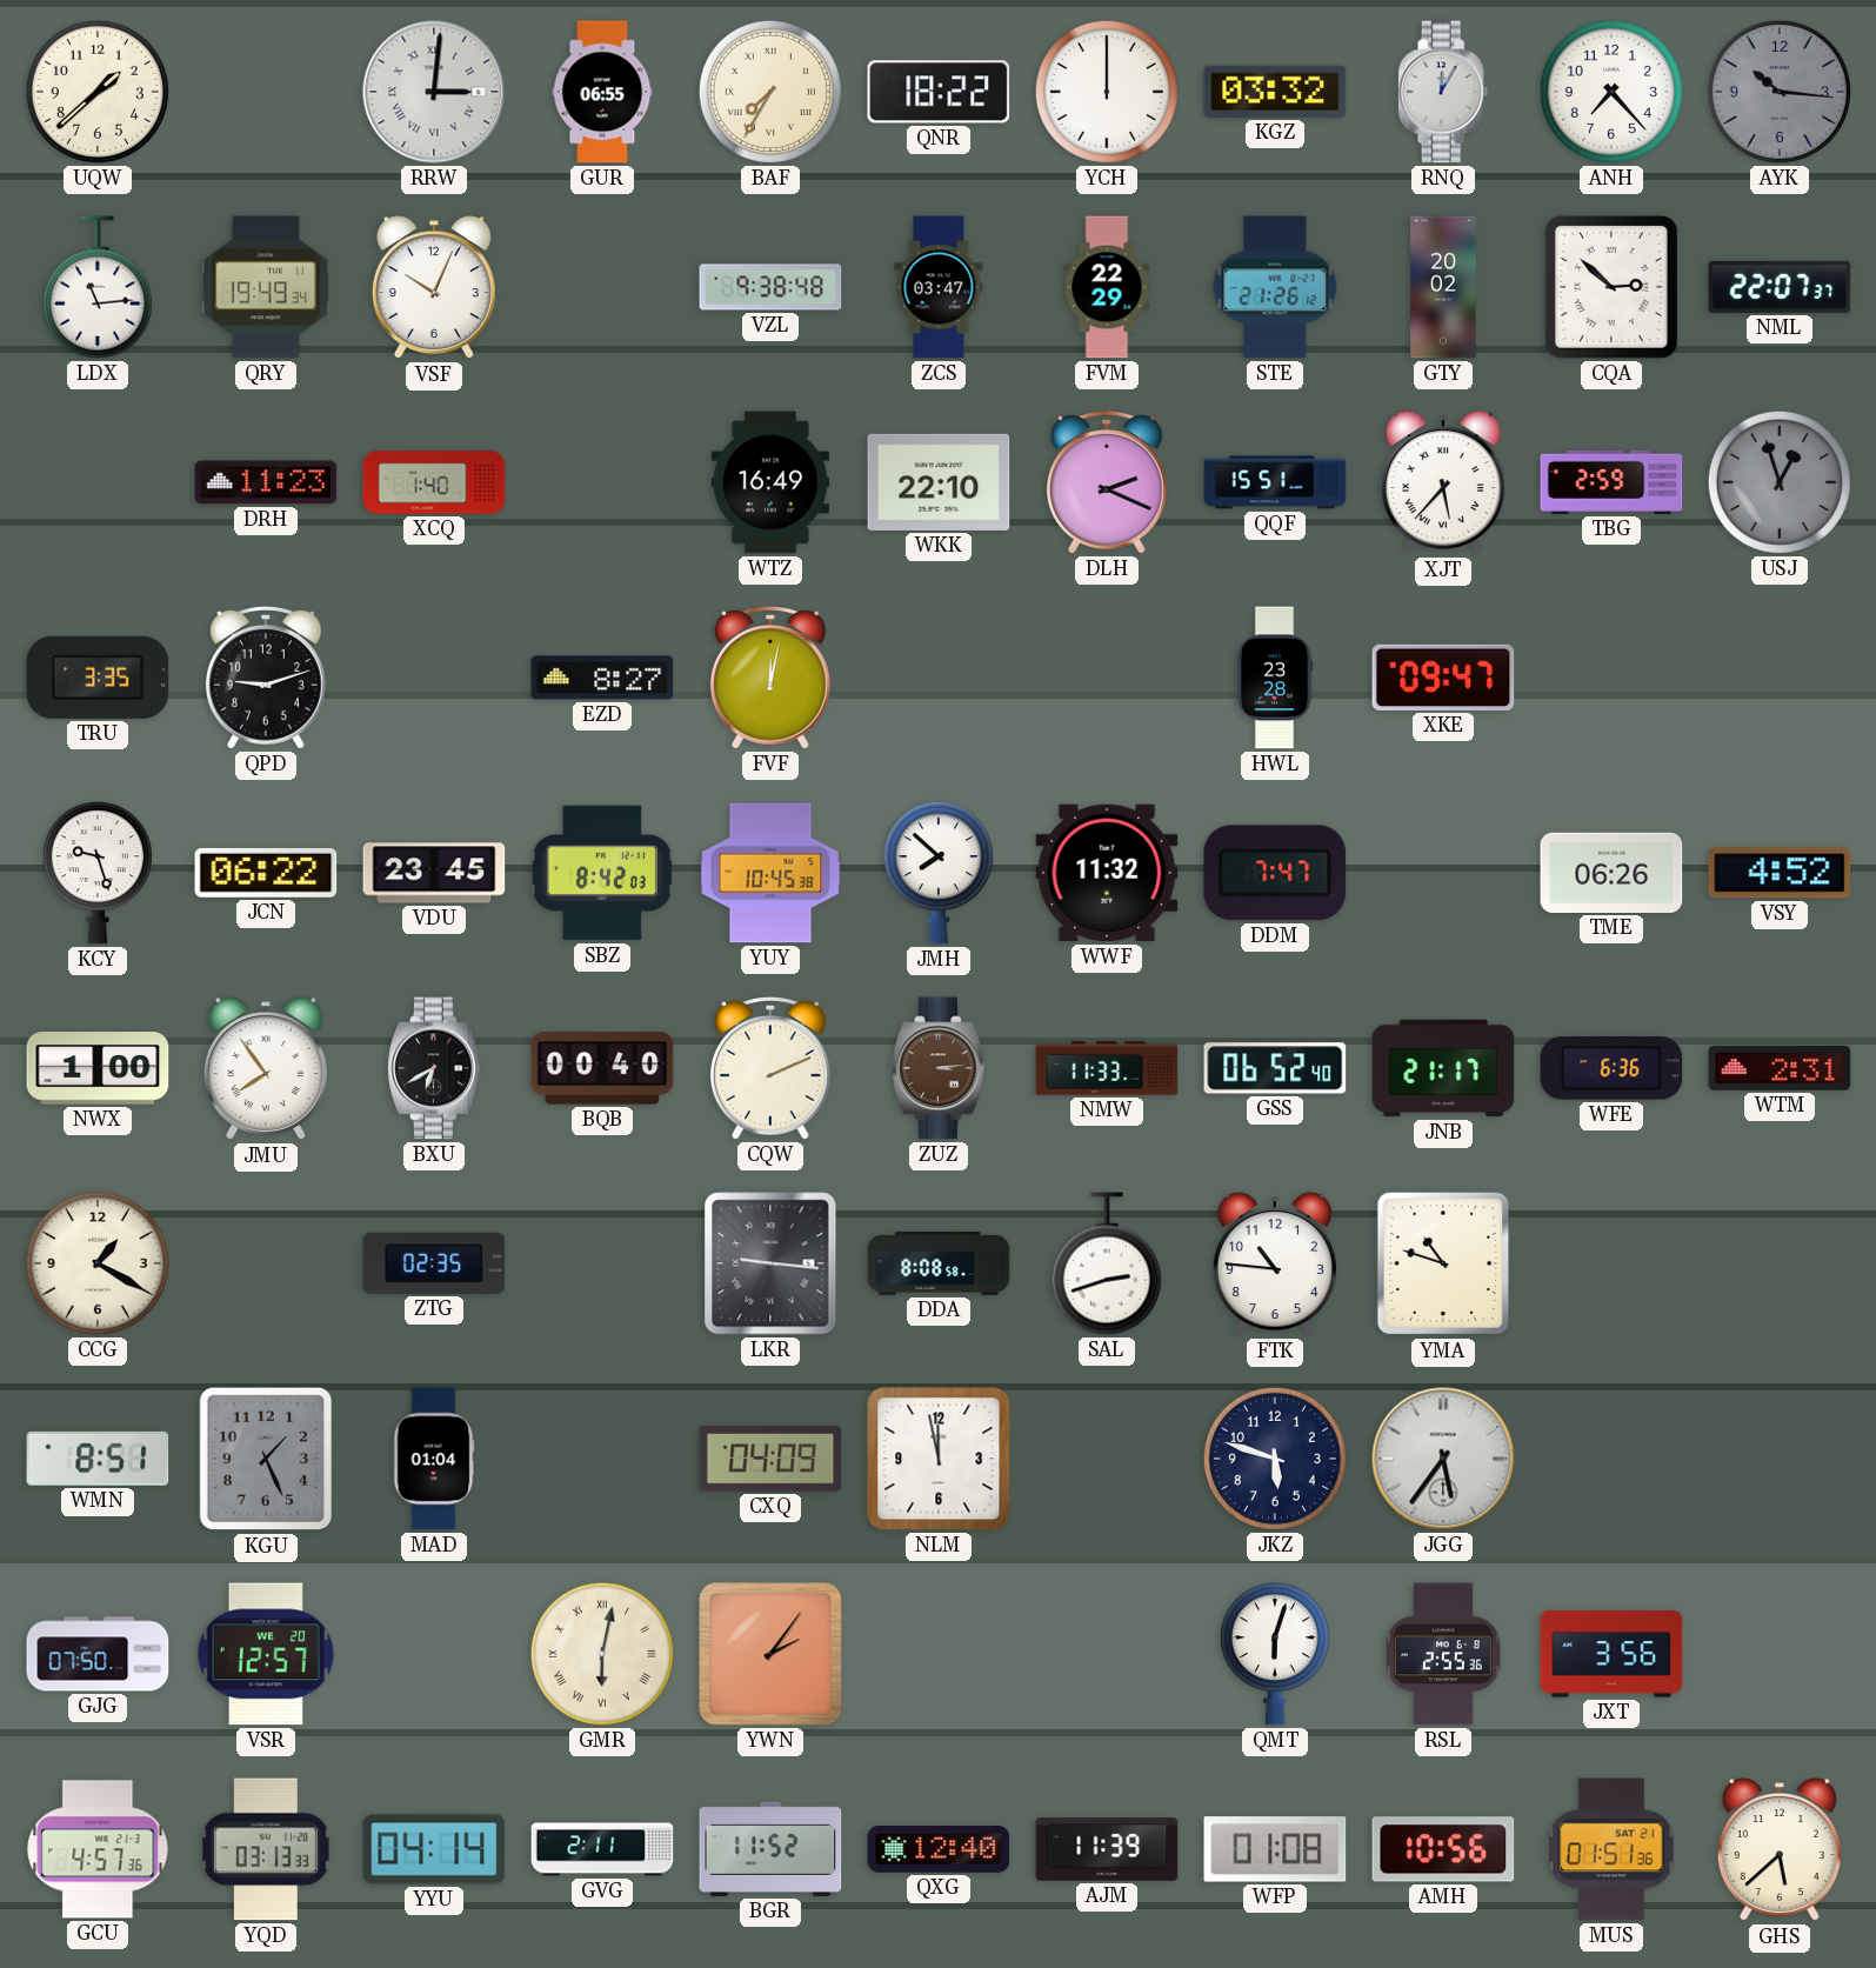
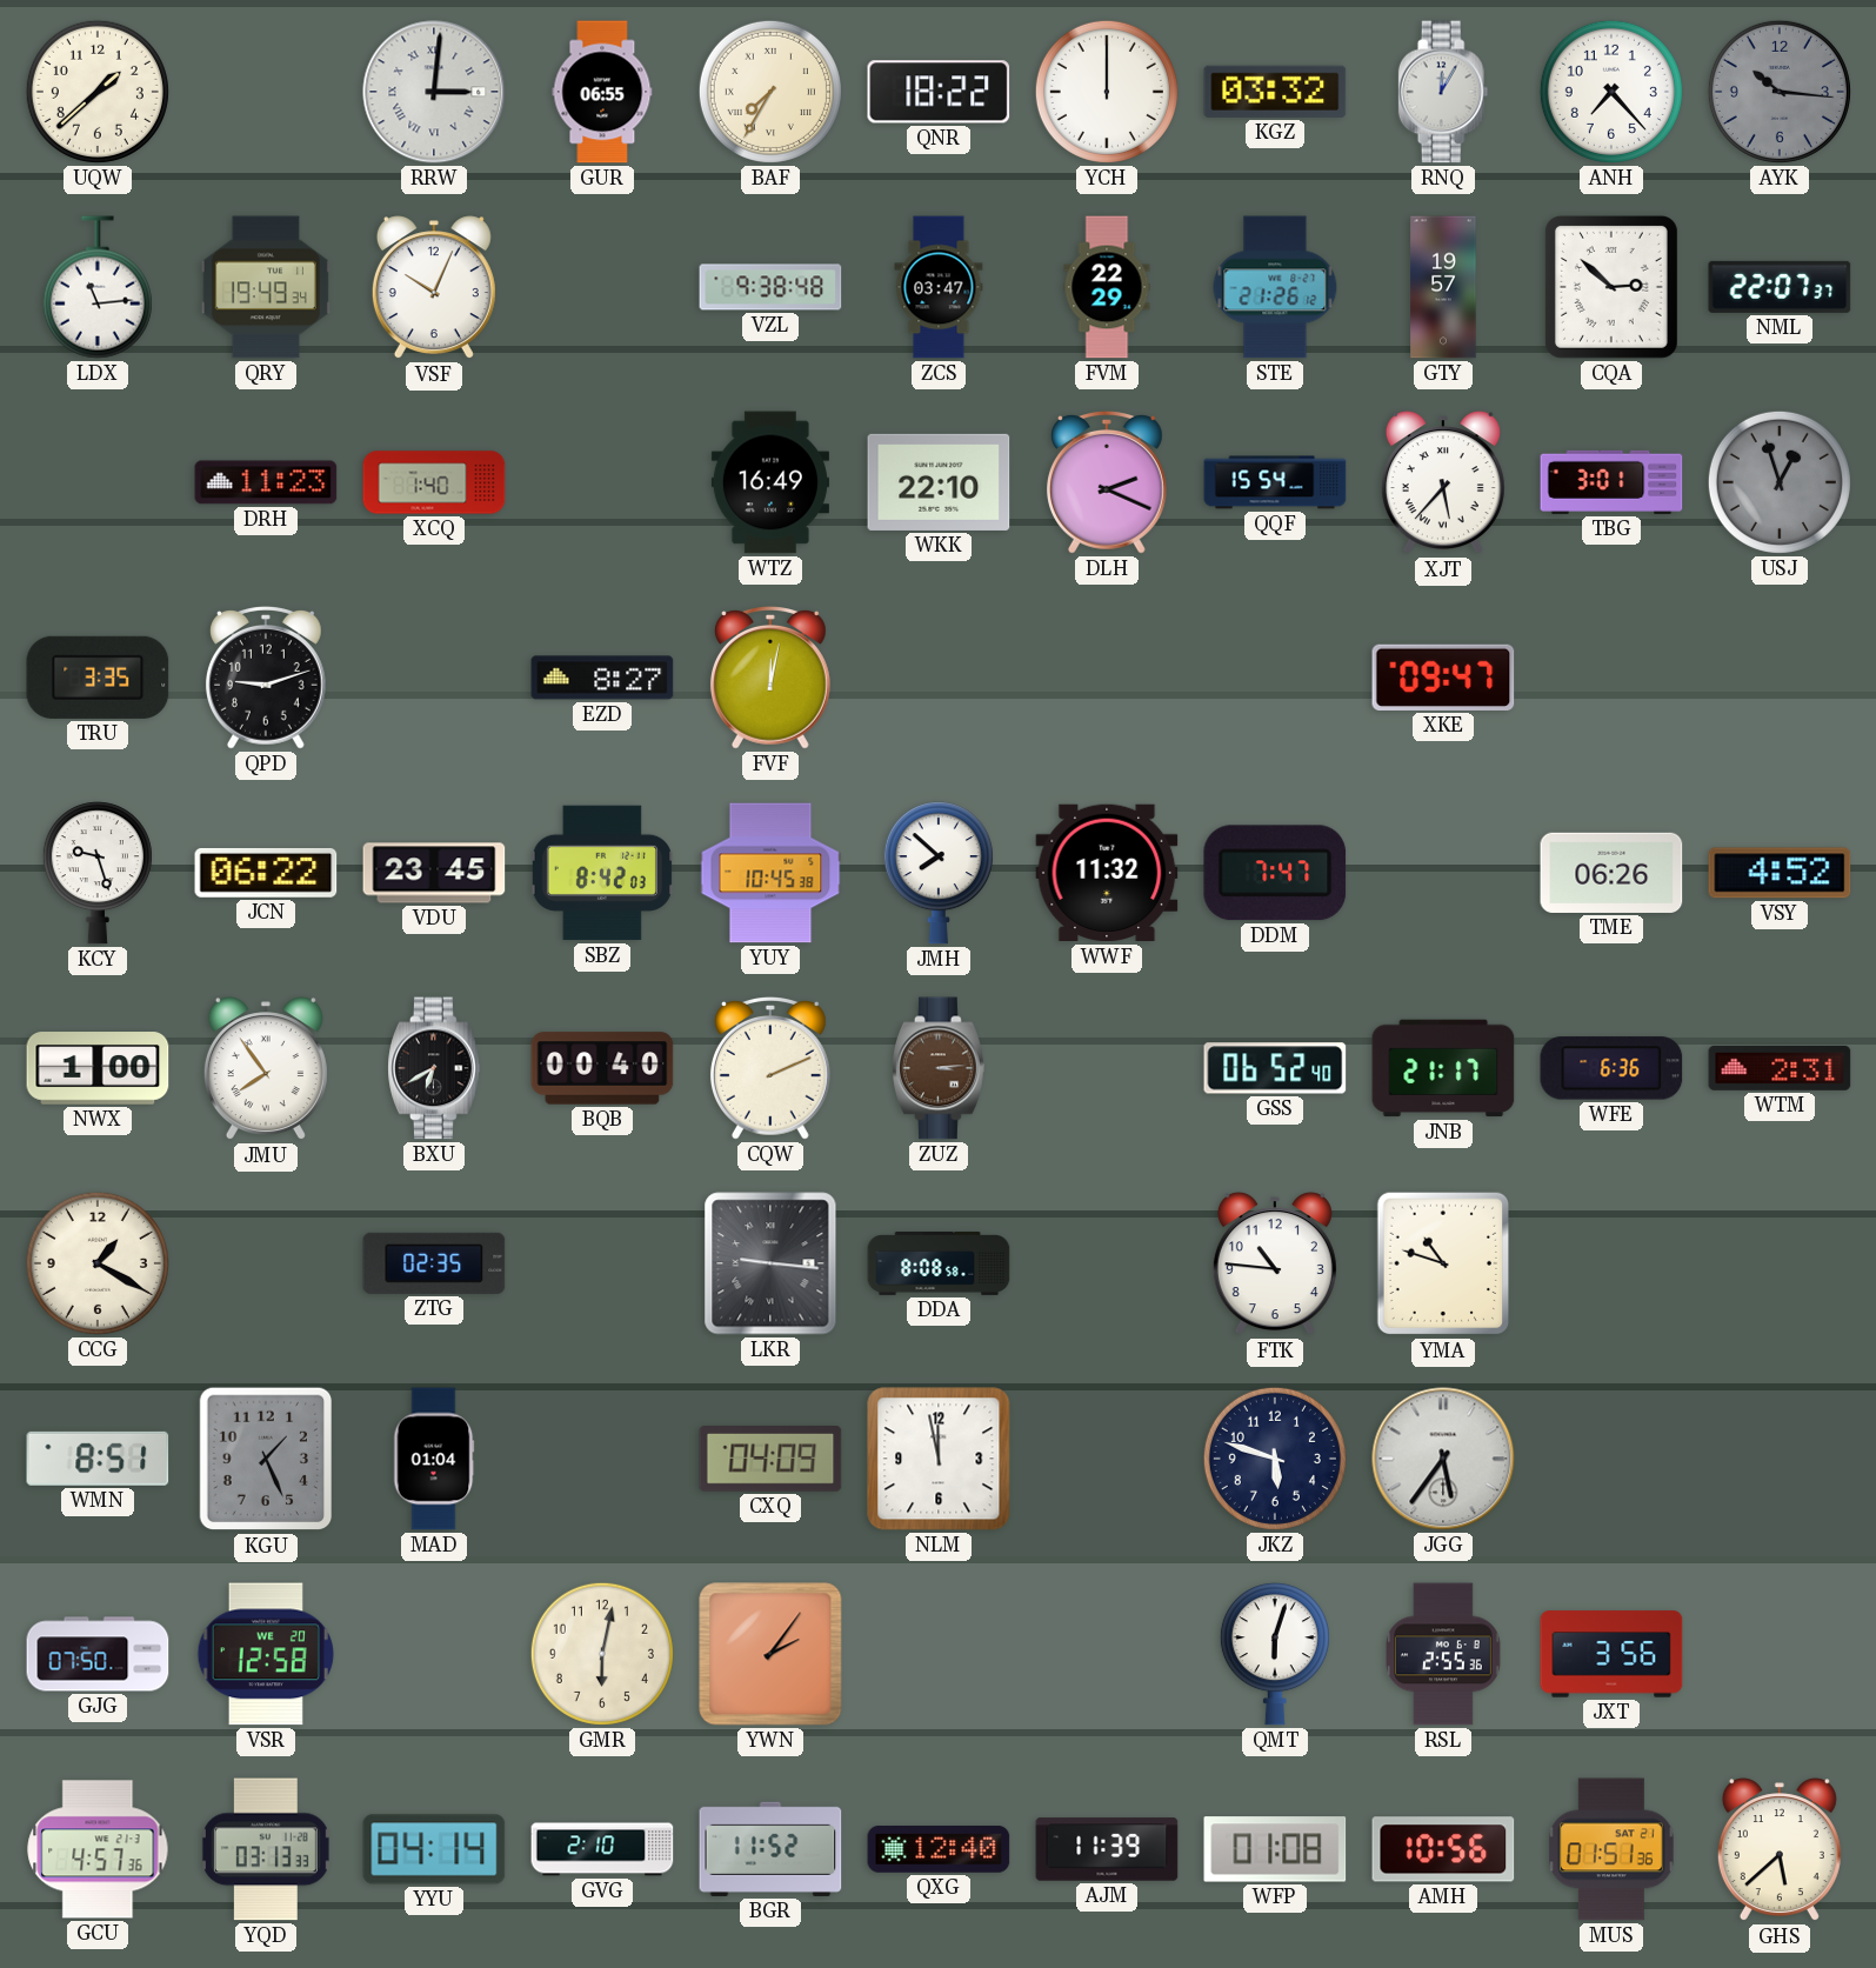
GTY: 20:02 -> 19:57 (1443, 287)
QQF: 15:51 -> 15:54 (1275, 482)
TBG: 2:59 -> 3:01 (1611, 482)
HWL: 23:28 -> none (1275, 678)
NMW: 11:33 -> none (1107, 1068)
SAL: 2:42 -> none (1107, 1263)
VSR: 12:57 -> 12:58 (266, 1654)
GMR numerals: Roman -> Arabic (602, 1654)
GVG: 2:11 -> 2:10 (602, 1849)
